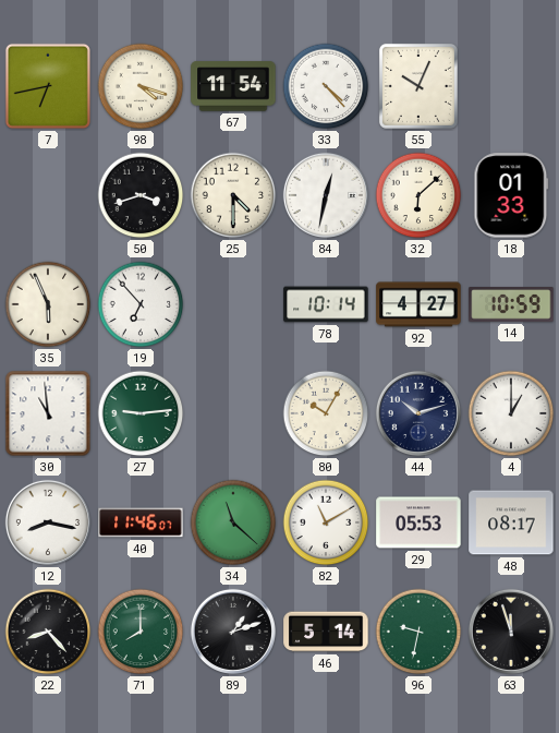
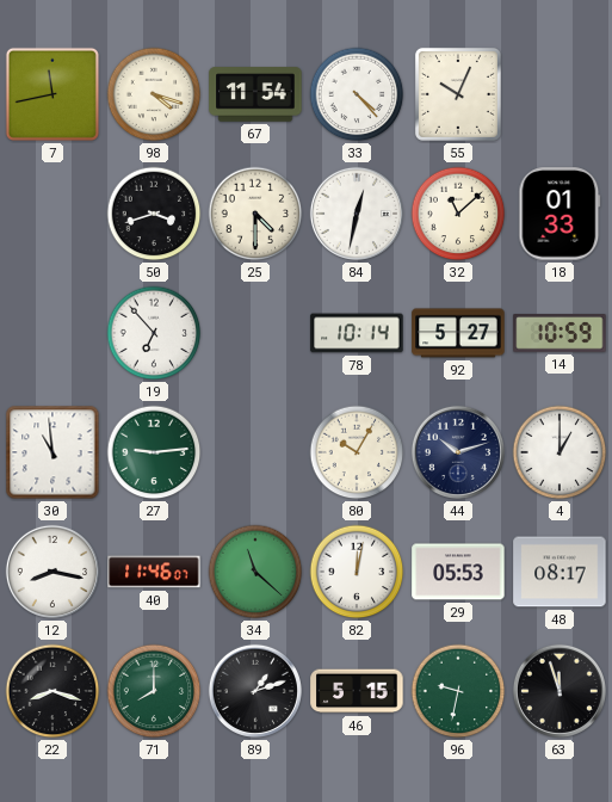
7: 6:43 -> 11:43 (52, 94)
32: 6:08 -> 11:08 (458, 214)
35: 5:56 -> none (48, 304)
92: 4:27 -> 5:27 (458, 333)
82: 11:10 -> 12:02 (357, 572)
22: 8:23 -> 8:18 (52, 691)
46: 5:14 -> 5:15 (357, 691)
